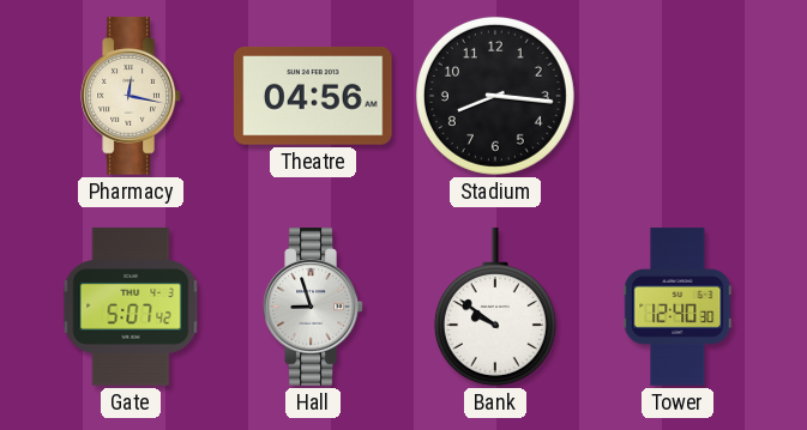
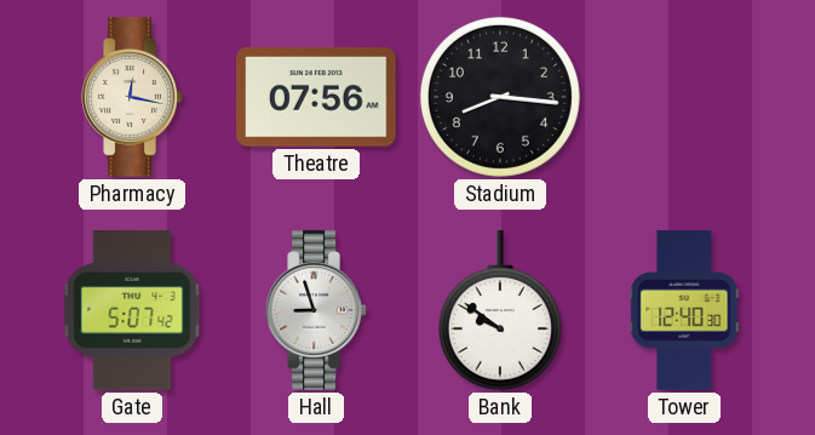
Theatre: 04:56 -> 07:56 (317, 97)
